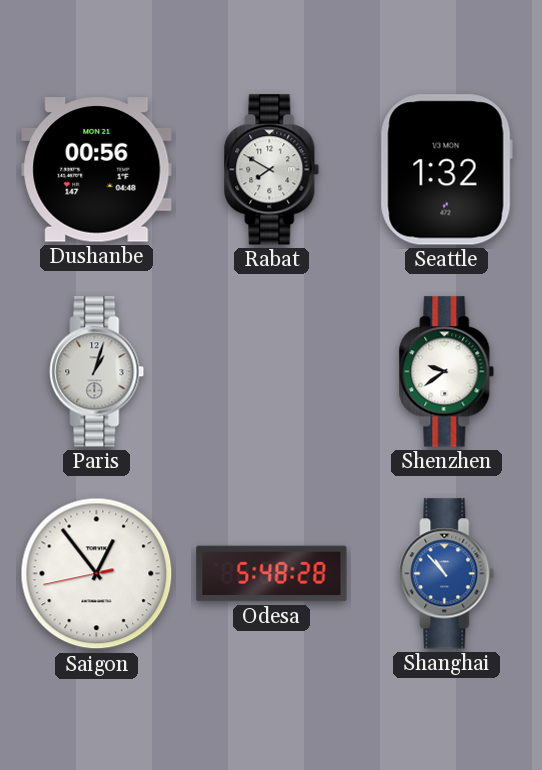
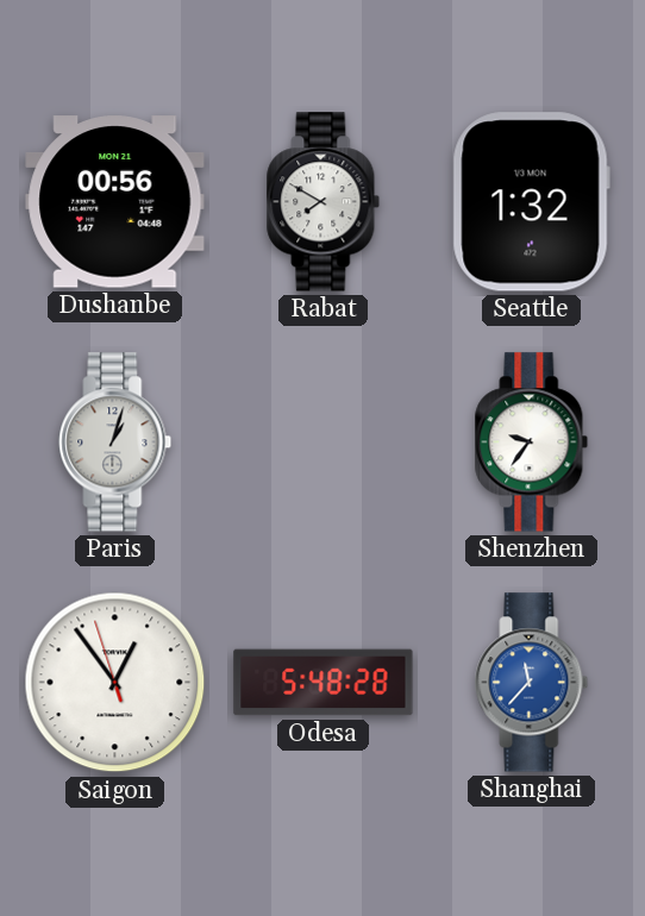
Shenzhen: 9:39 -> 9:36 (532, 443)
Saigon: 12:53:43 -> 12:53:57 (115, 683)
Shanghai: 10:53 -> 11:37 (532, 683)
